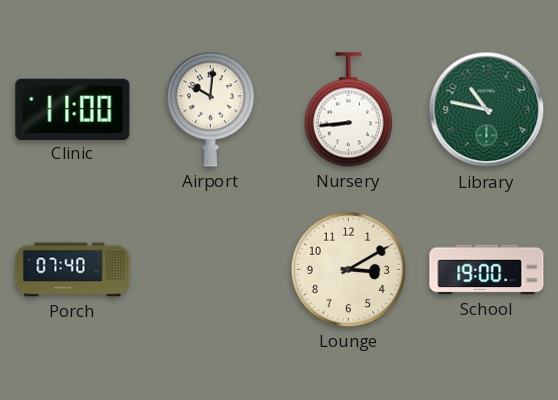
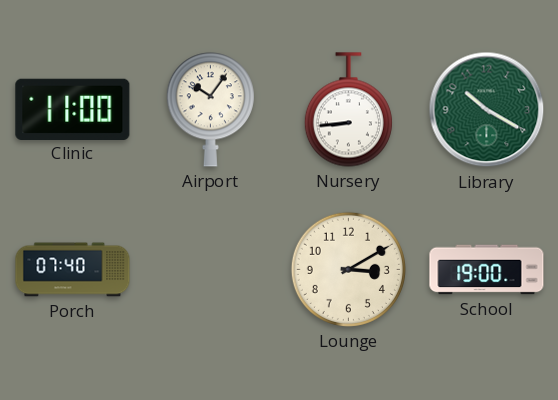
Airport: 10:01 -> 10:06 (210, 110)
Library: 10:47 -> 10:20 (487, 110)
